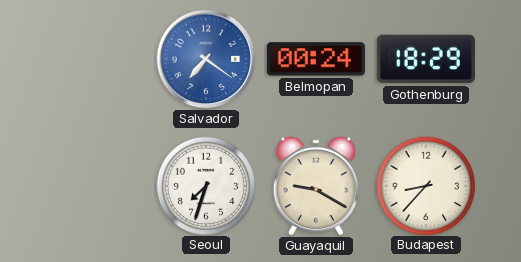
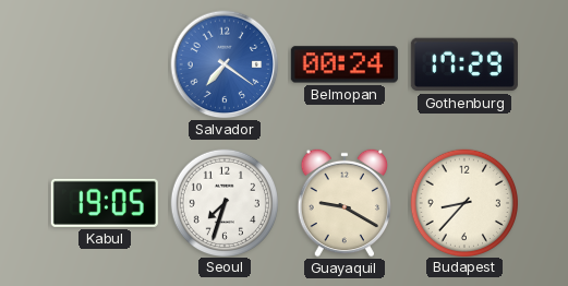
Gothenburg: 18:29 -> 17:29 (464, 64)
Kabul: none -> 19:05 (105, 203)
